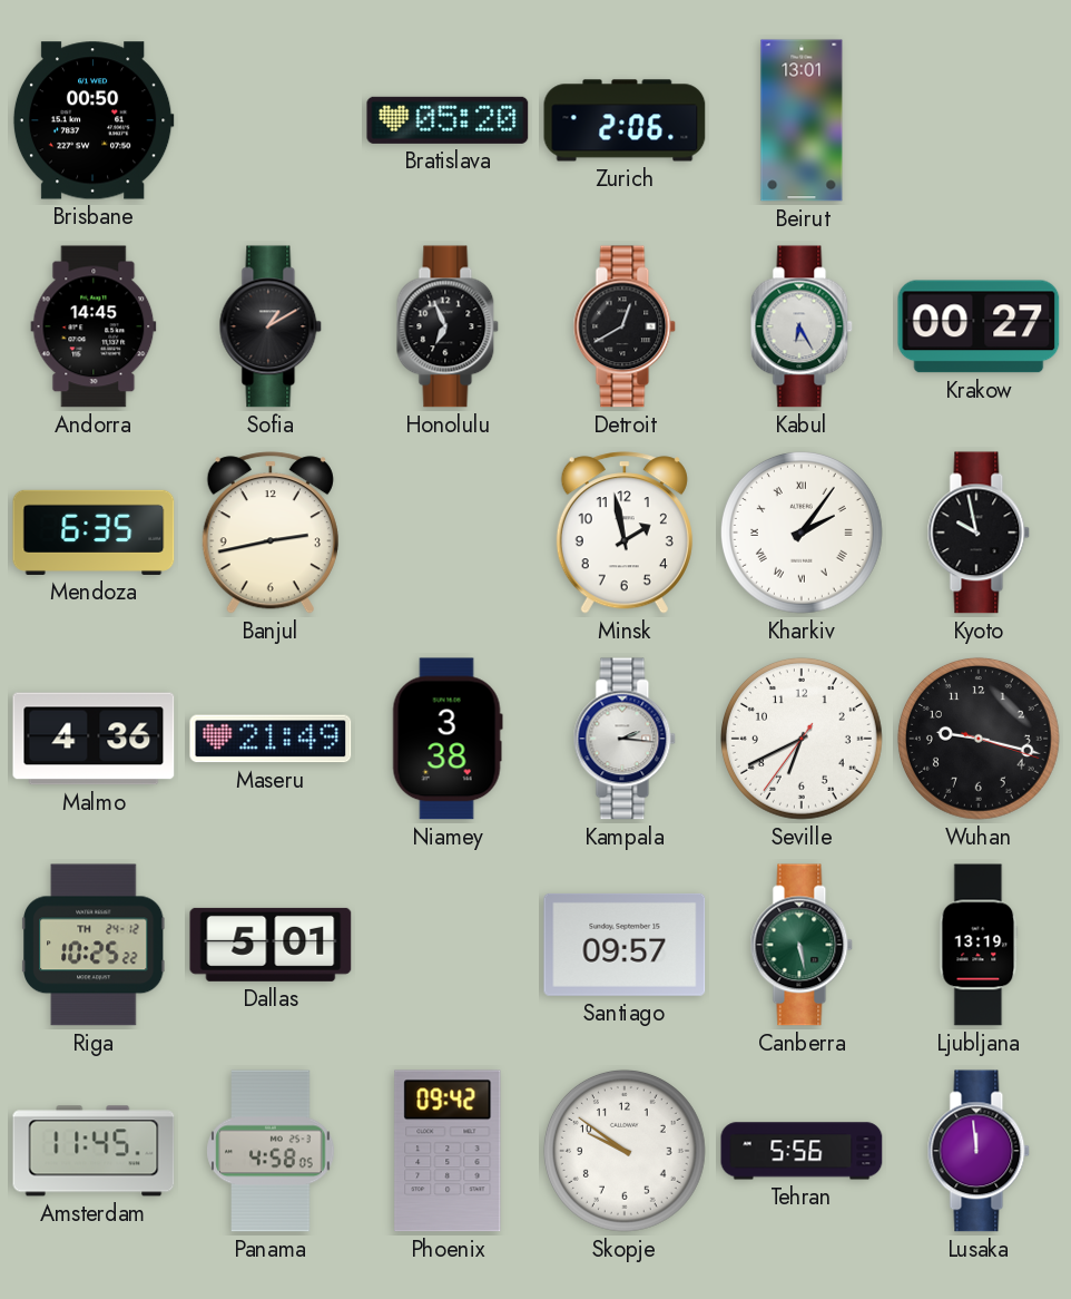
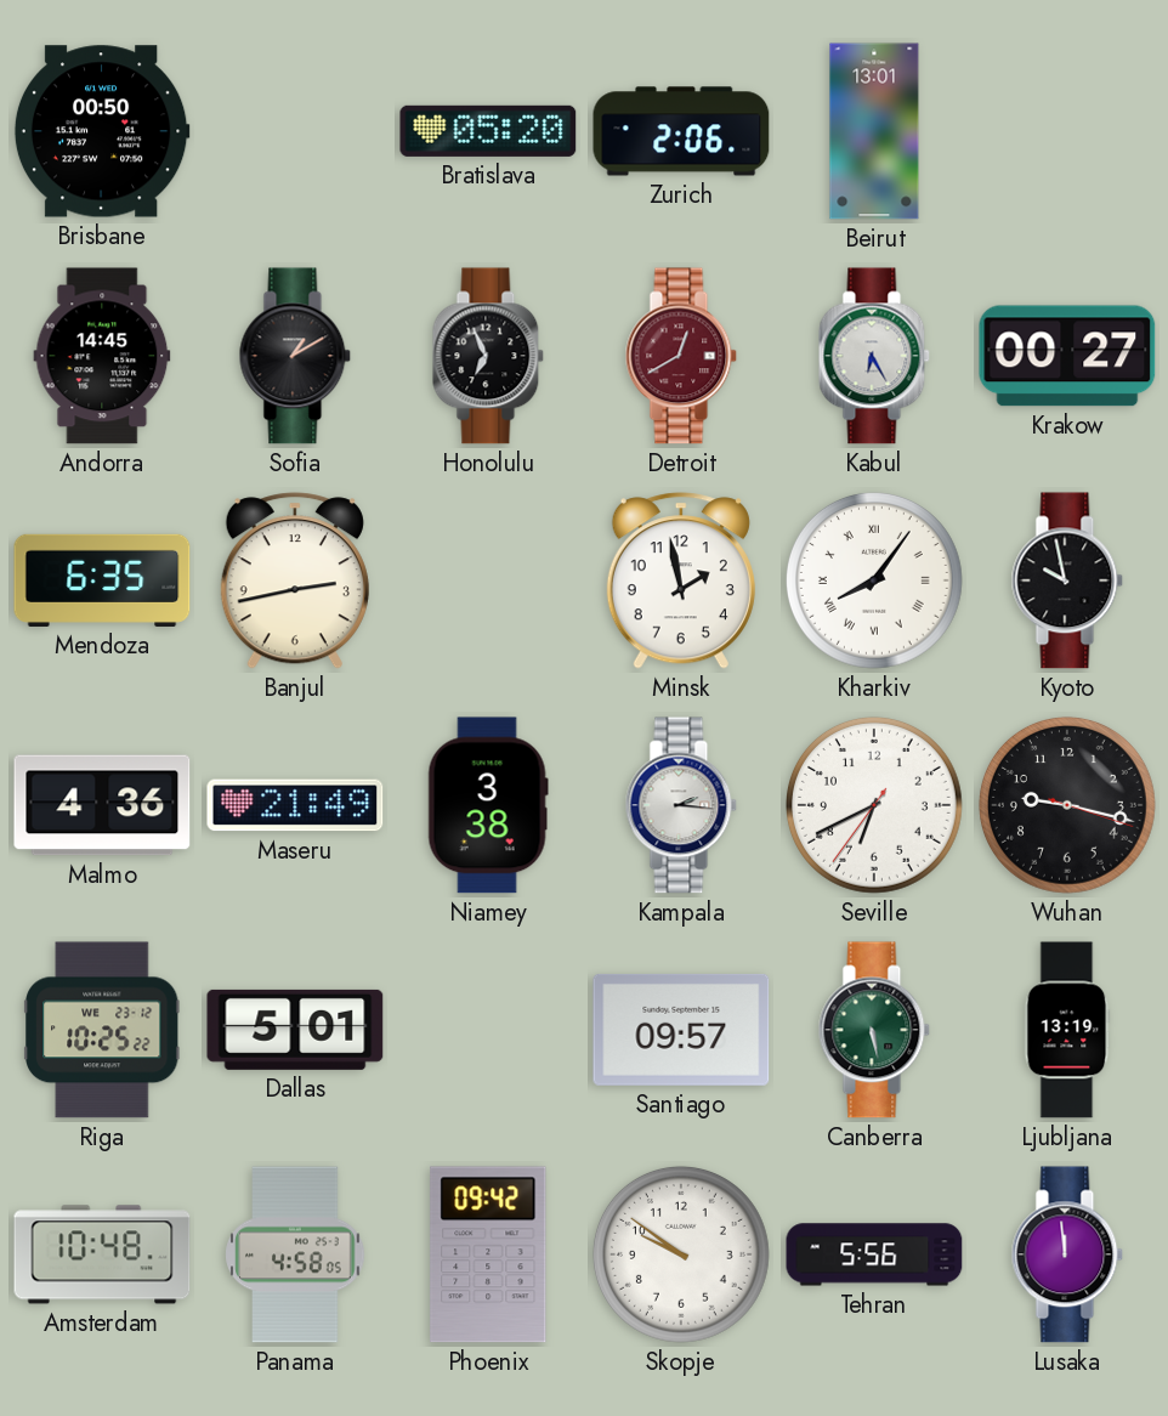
Detroit dial: black -> burgundy (681, 356)
Kharkiv: 2:06 -> 8:06 (874, 580)
Riga date: TH 24-12 -> WE 23-12 (102, 1030)
Amsterdam: 11:45 -> 10:48 (102, 1254)
